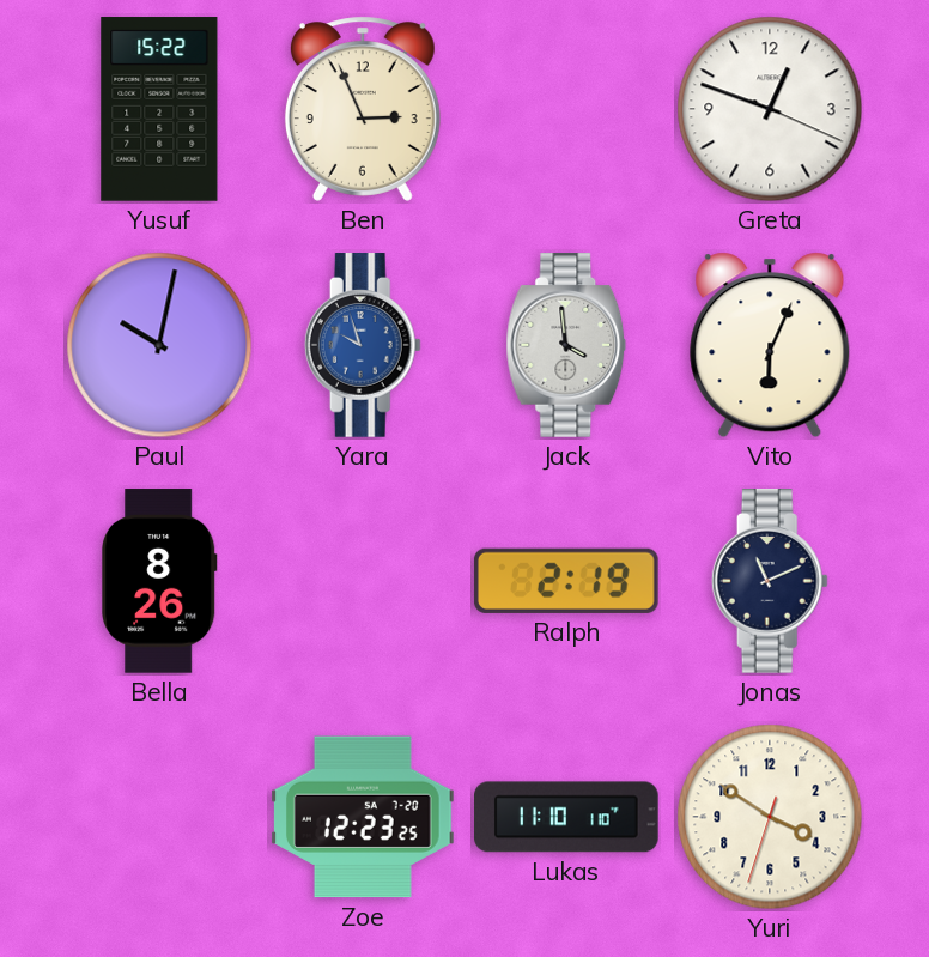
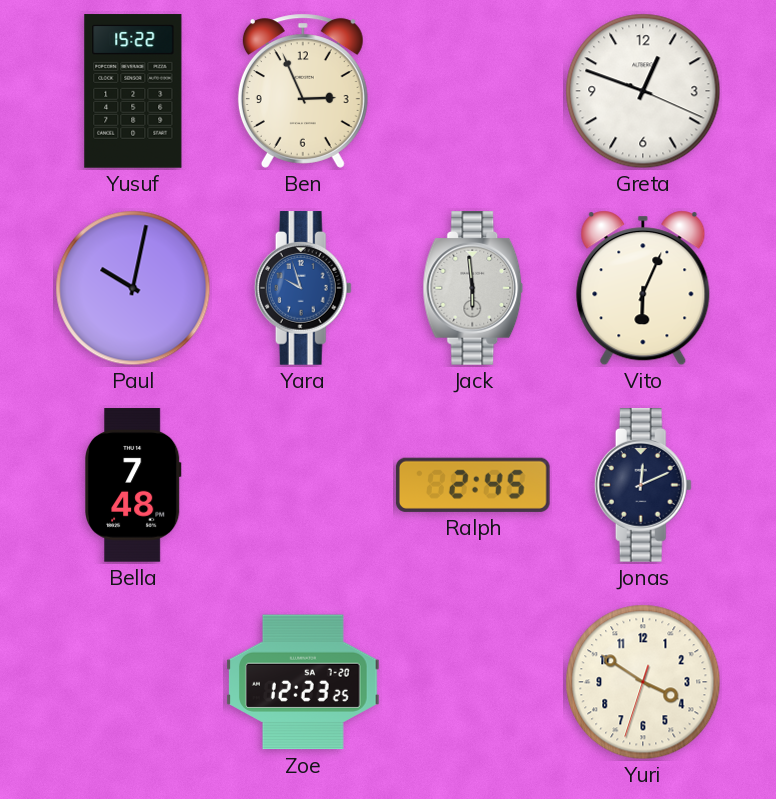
Jack: 3:59 -> 5:59 (473, 288)
Bella: 8:26 -> 7:48 (134, 485)
Ralph: 2:19 -> 2:45 (473, 485)
Jonas: 11:11 -> 12:11 (643, 485)
Lukas: 11:10 -> none (567, 817)
